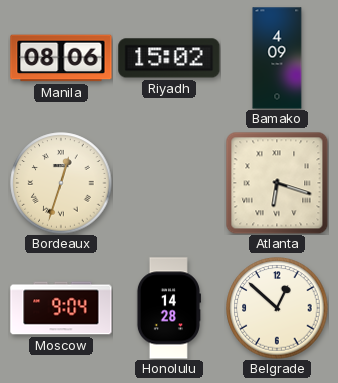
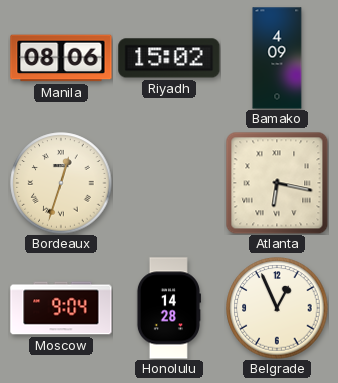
Atlanta: 6:18 -> 6:17 (277, 183)
Belgrade: 12:52 -> 12:56 (277, 308)
